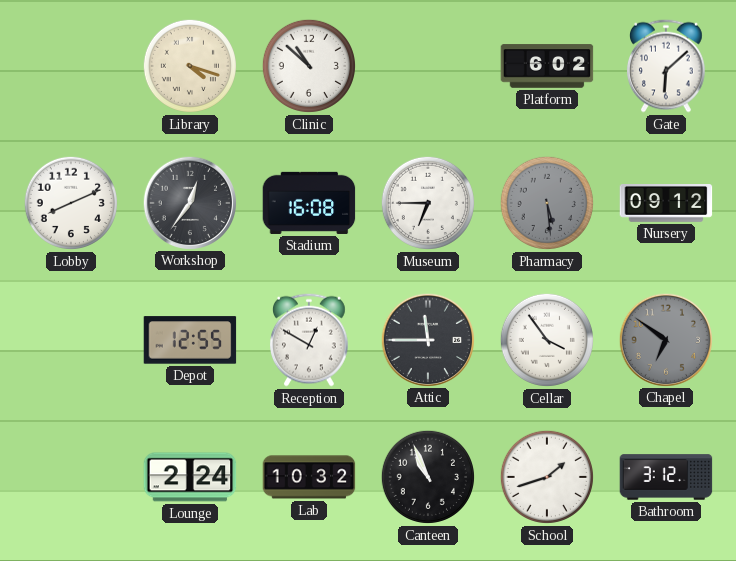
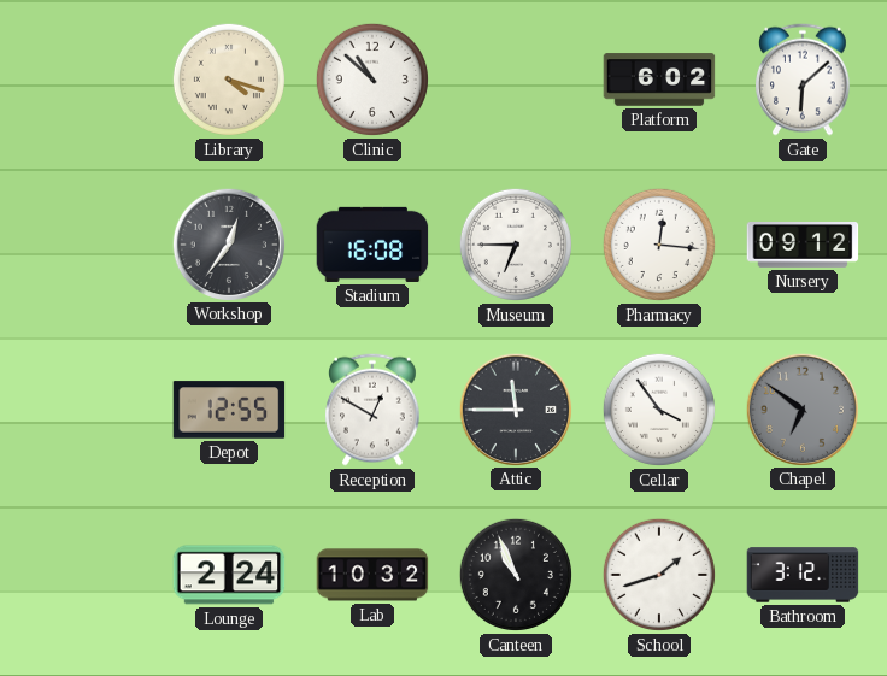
Lobby: 8:11 -> none (71, 203)
Pharmacy: 5:29 -> 12:16 (659, 245)
Pharmacy dial: grey -> white (659, 245)
